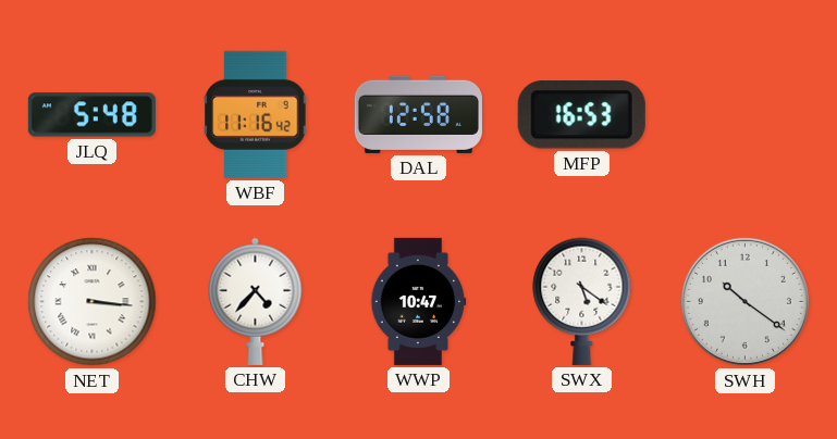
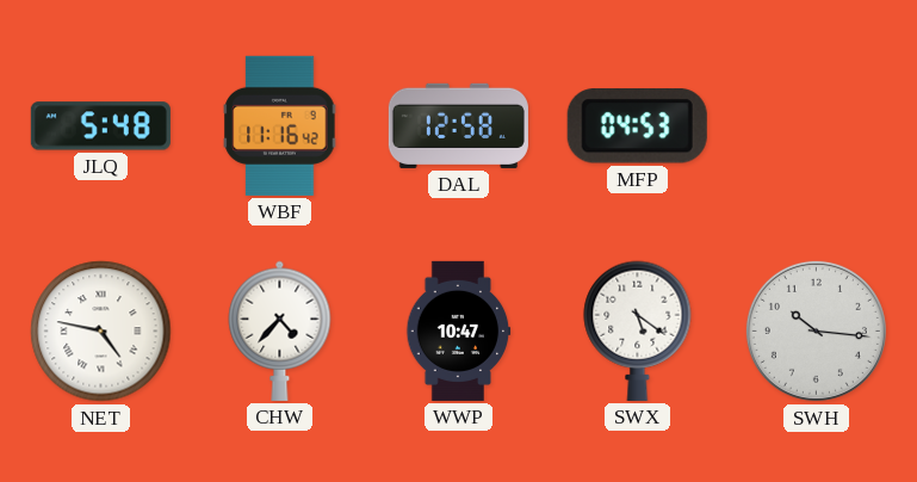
MFP: 16:53 -> 04:53 (637, 126)
NET: 3:16 -> 4:47 (101, 332)
SWH: 10:21 -> 10:16 (816, 330)
